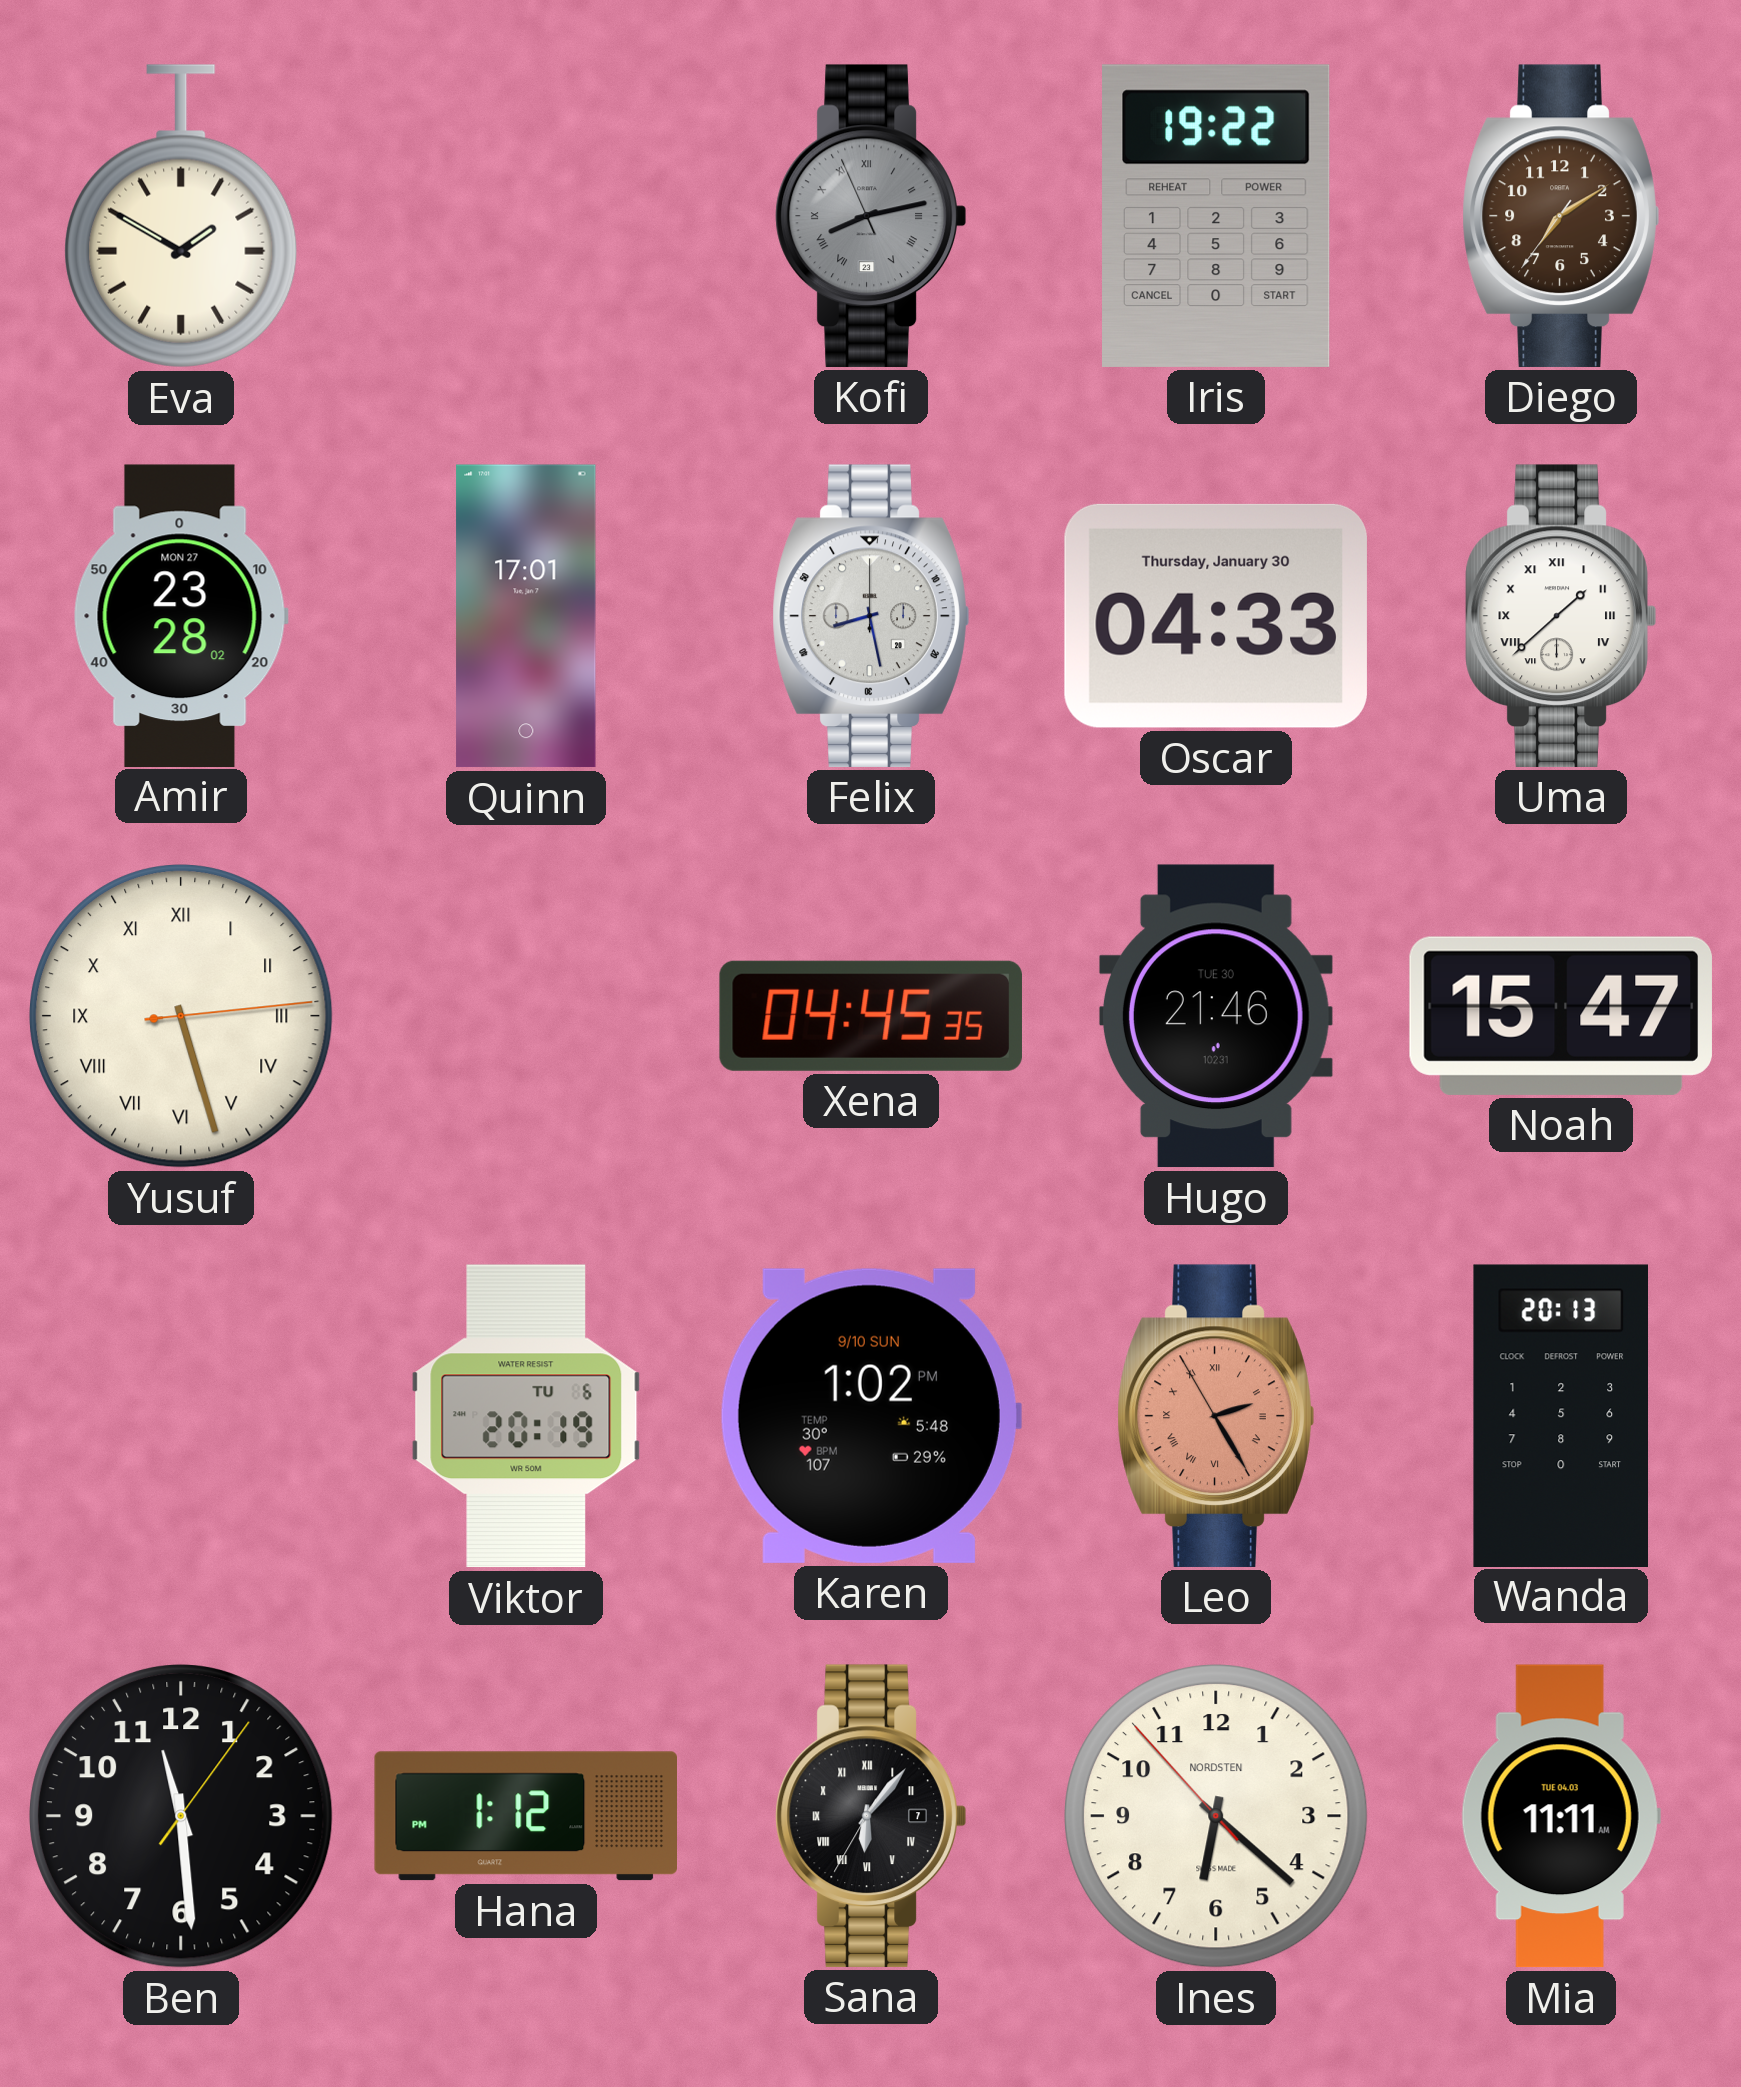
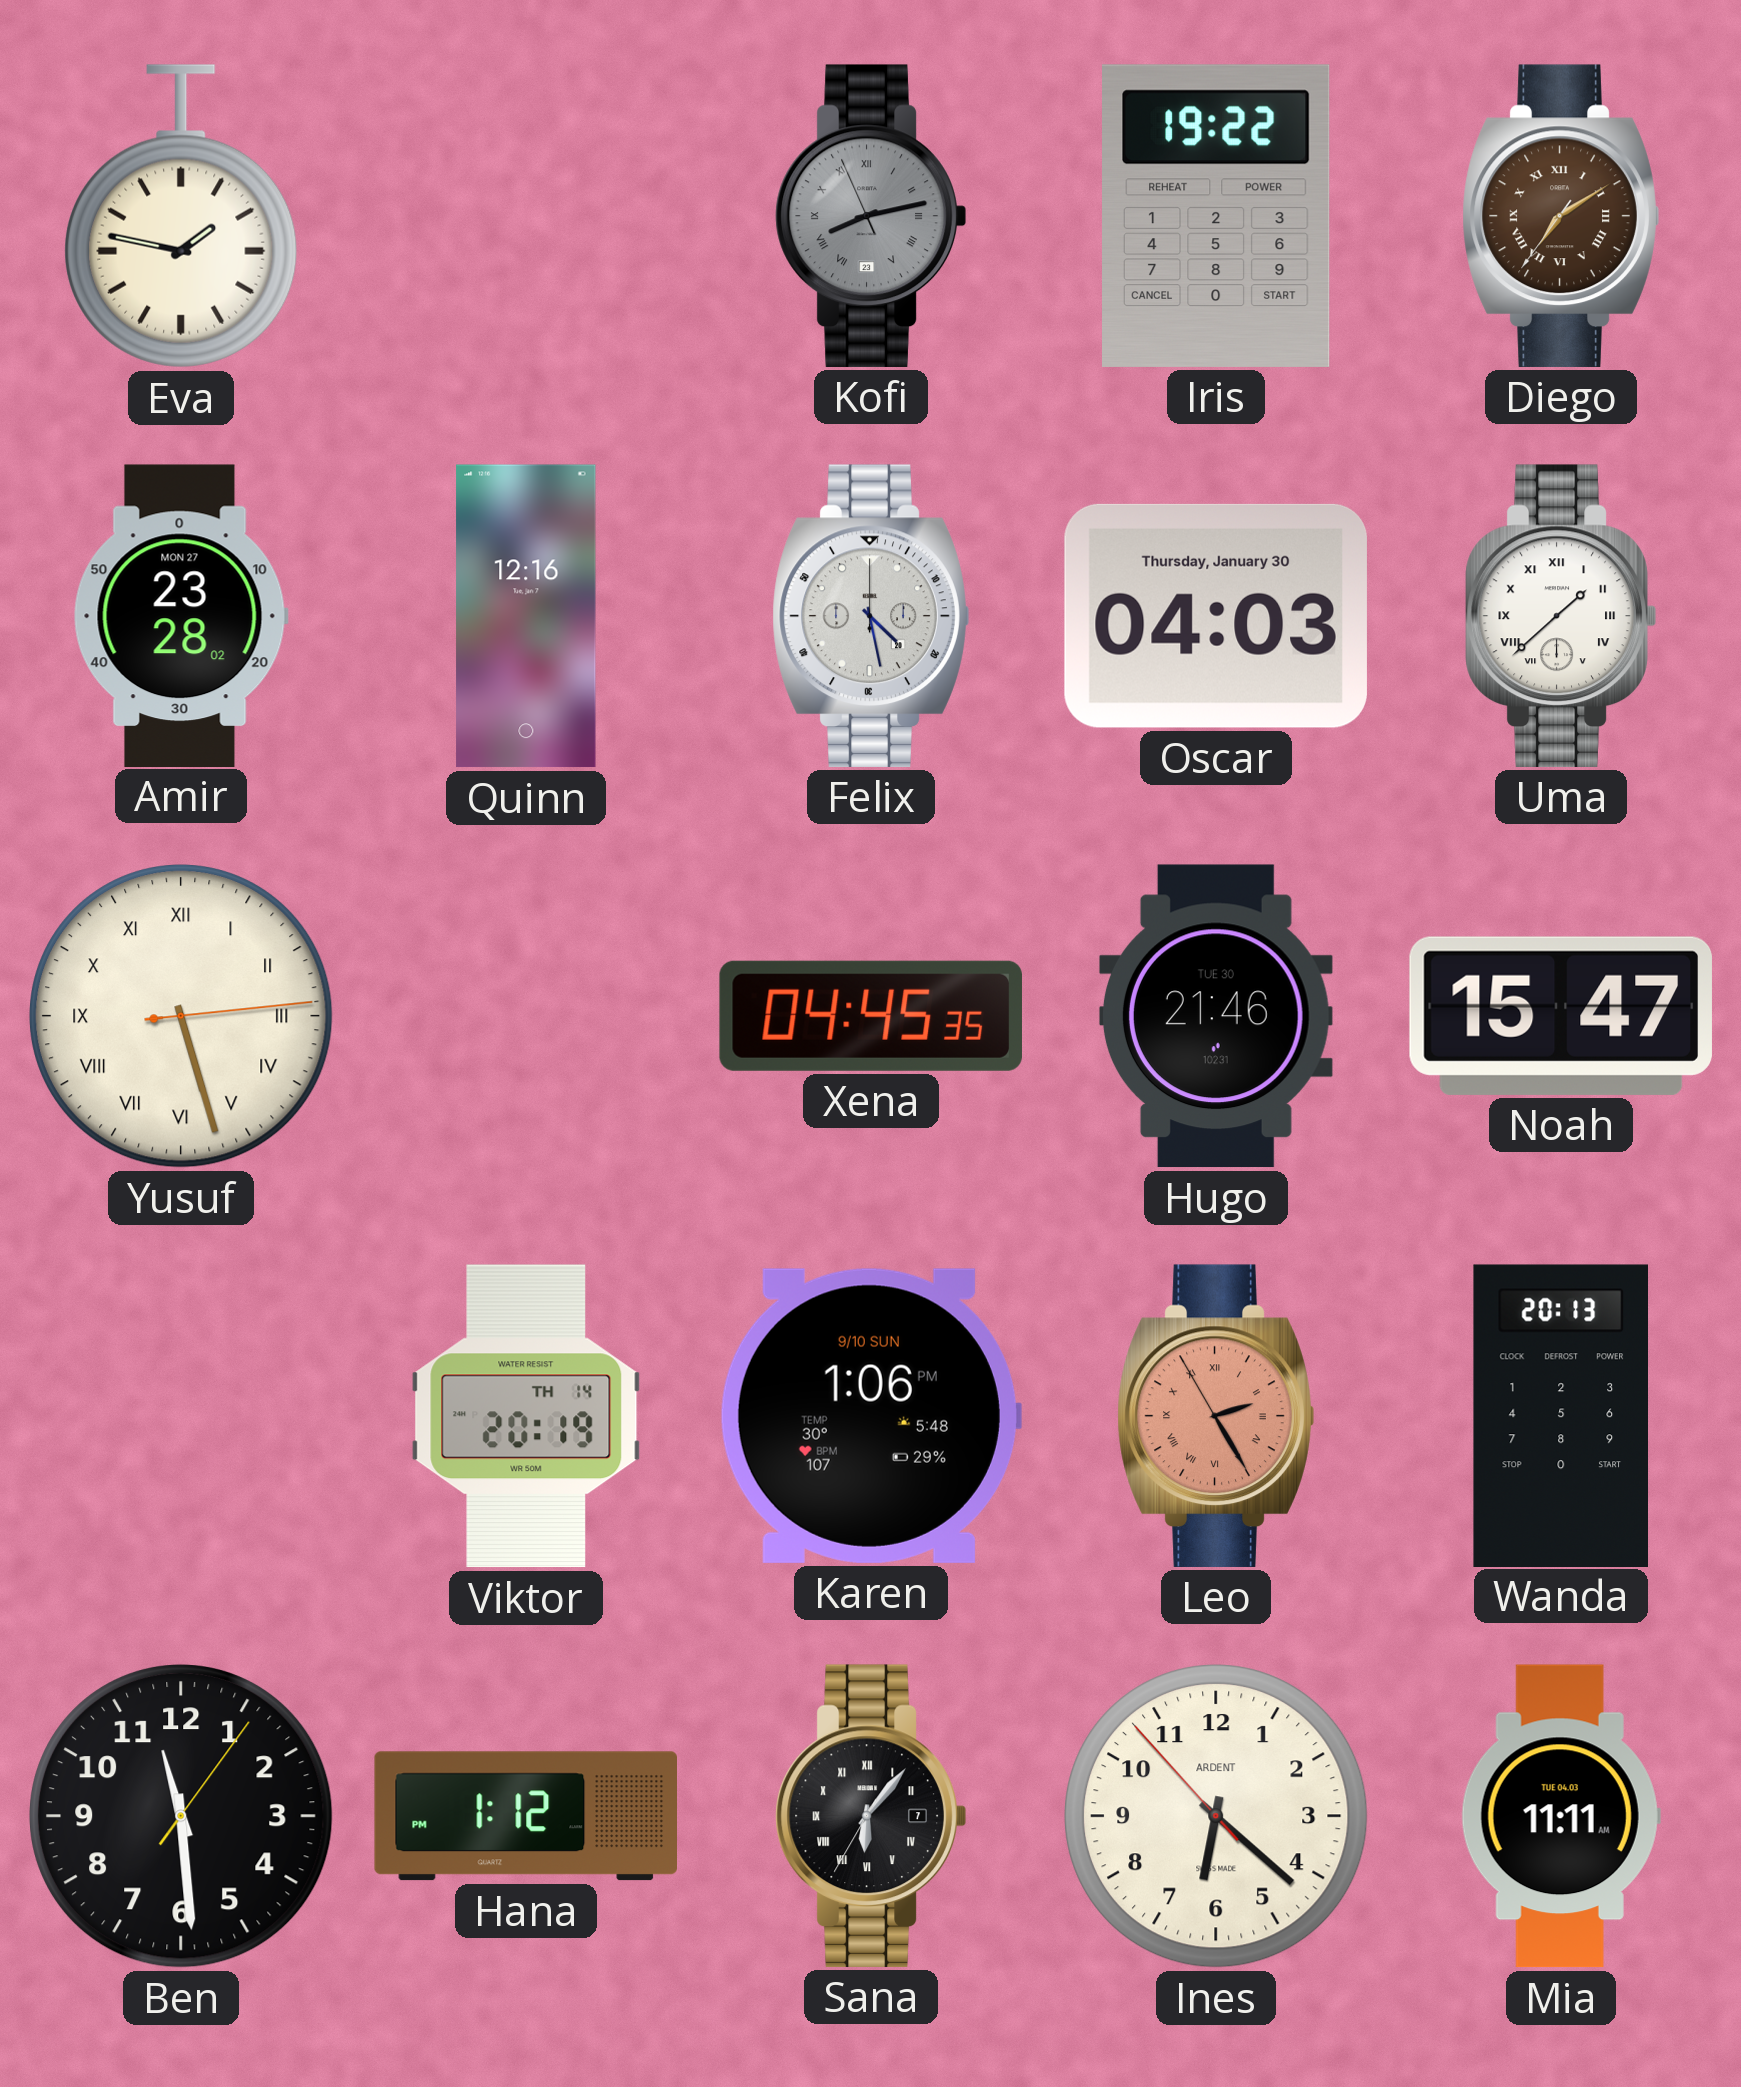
Eva: 1:50 -> 1:47 (181, 216)
Diego numerals: Arabic -> Roman (1561, 216)
Quinn: 17:01 -> 12:16 (526, 616)
Felix: 8:28 -> 4:28 (871, 616)
Oscar: 04:33 -> 04:03 (1216, 616)
Viktor date: TU 6 -> TH 14 (526, 1416)
Karen: 1:02 -> 1:06 (870, 1416)
Ines brand: NORDSTEN -> ARDENT (1217, 1817)
